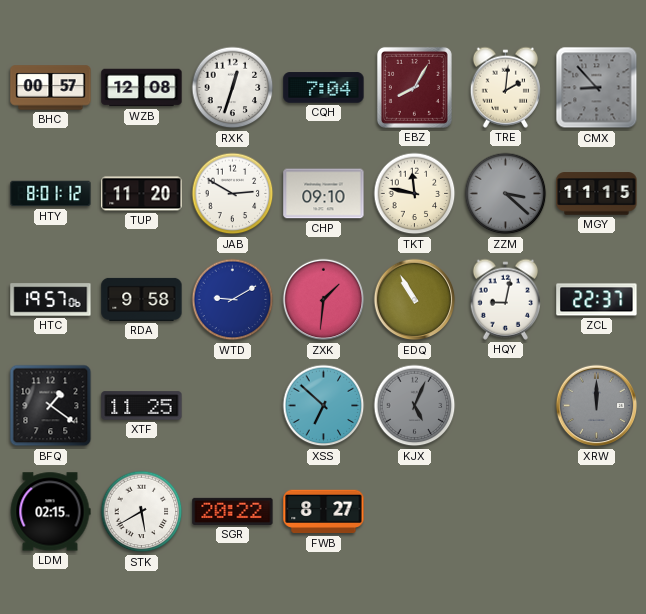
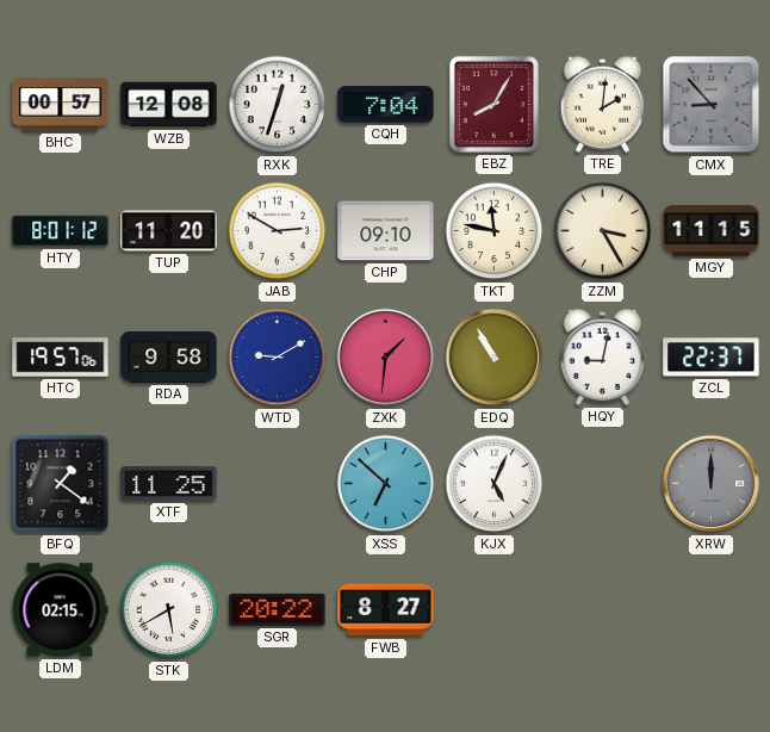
ZZM: 3:22 -> 3:25 (603, 231)
ZZM dial: grey -> cream (603, 231)
KJX dial: grey -> white (495, 484)
